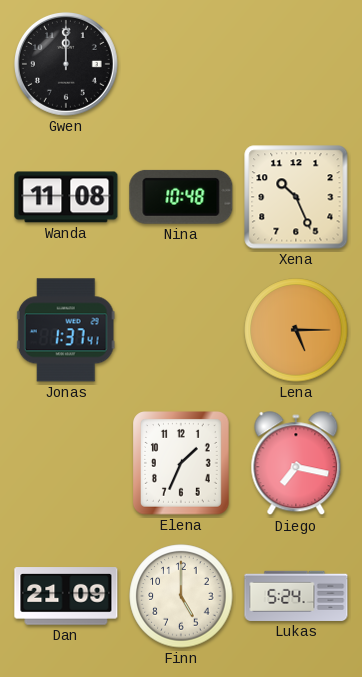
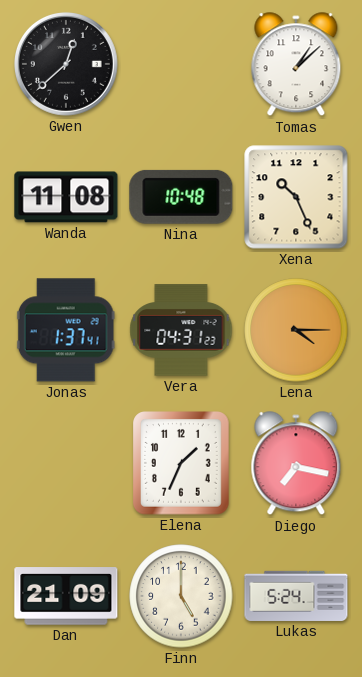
Gwen: 12:00 -> 12:38 (66, 64)
Tomas: none -> 1:08 (296, 65)
Vera: none -> 04:31 (181, 330)
Lena: 5:15 -> 4:15 (296, 330)
